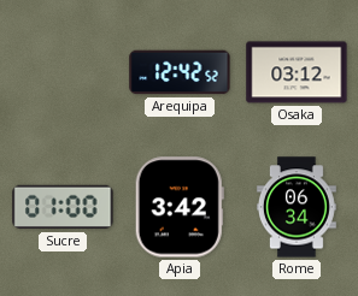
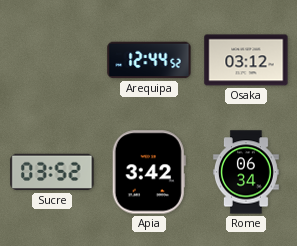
Arequipa: 12:42 -> 12:44 (149, 60)
Sucre: 01:00 -> 03:52 (52, 172)
